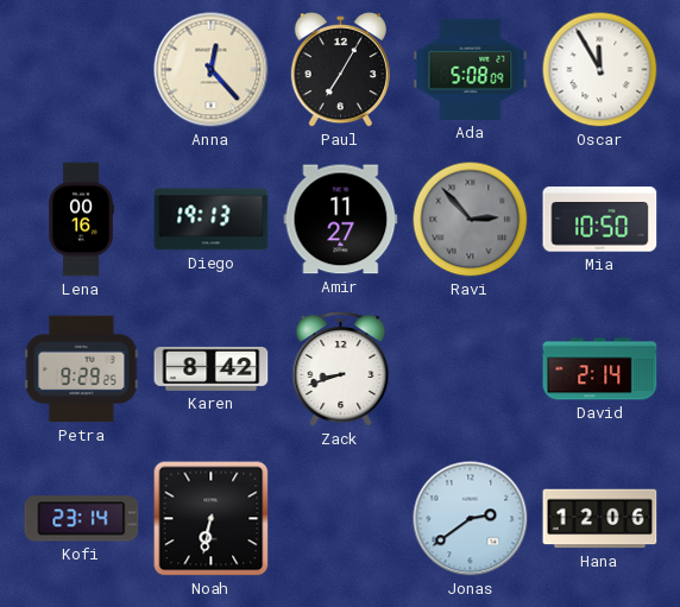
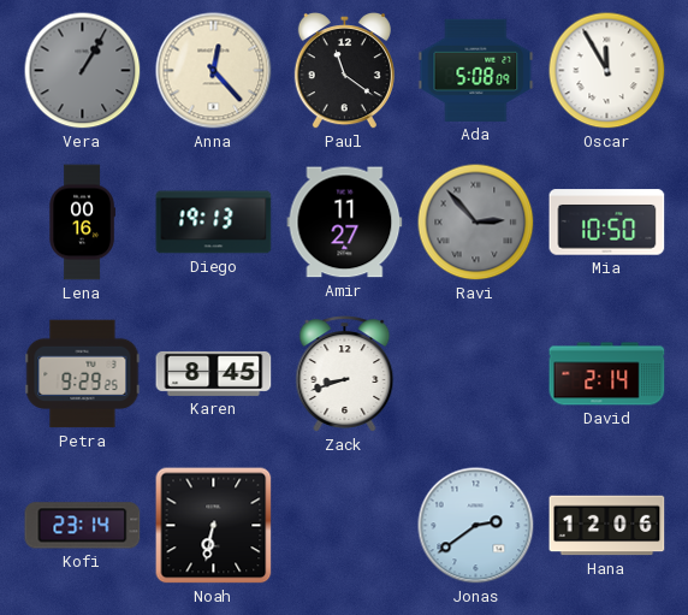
Vera: none -> 1:05 (83, 71)
Paul: 7:05 -> 11:21 (344, 72)
Karen: 8:42 -> 8:45 (214, 373)
